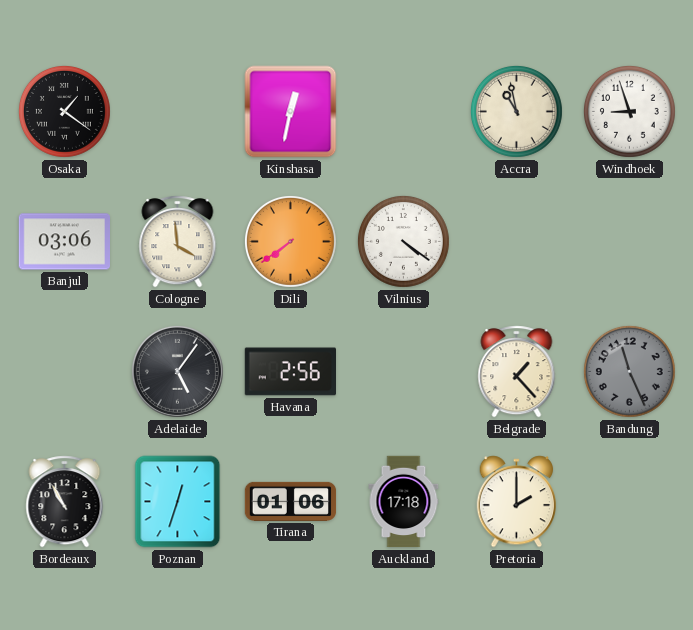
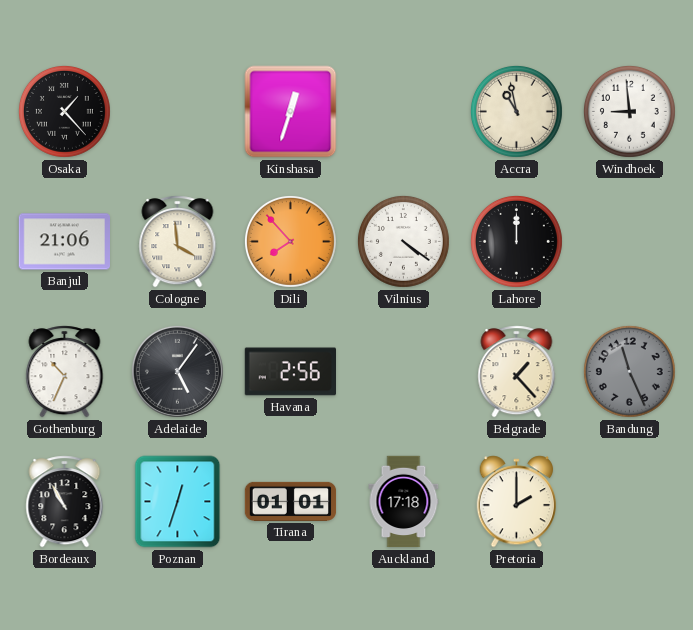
Osaka: 1:21 -> 1:23 (64, 111)
Kinshasa: 12:32 -> 12:33 (291, 112)
Windhoek: 8:57 -> 8:59 (629, 111)
Banjul: 03:06 -> 21:06 (64, 242)
Dili: 7:39 -> 7:53 (290, 241)
Lahore: none -> 12:00 (516, 241)
Gothenburg: none -> 10:34 (65, 372)
Tirana: 01:06 -> 01:01 (291, 501)
